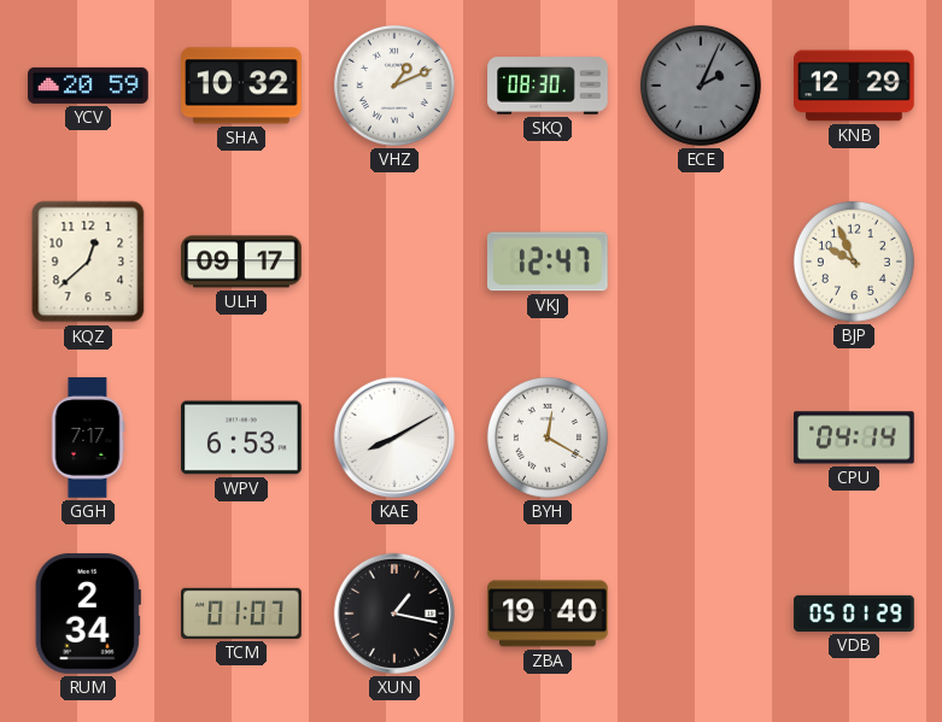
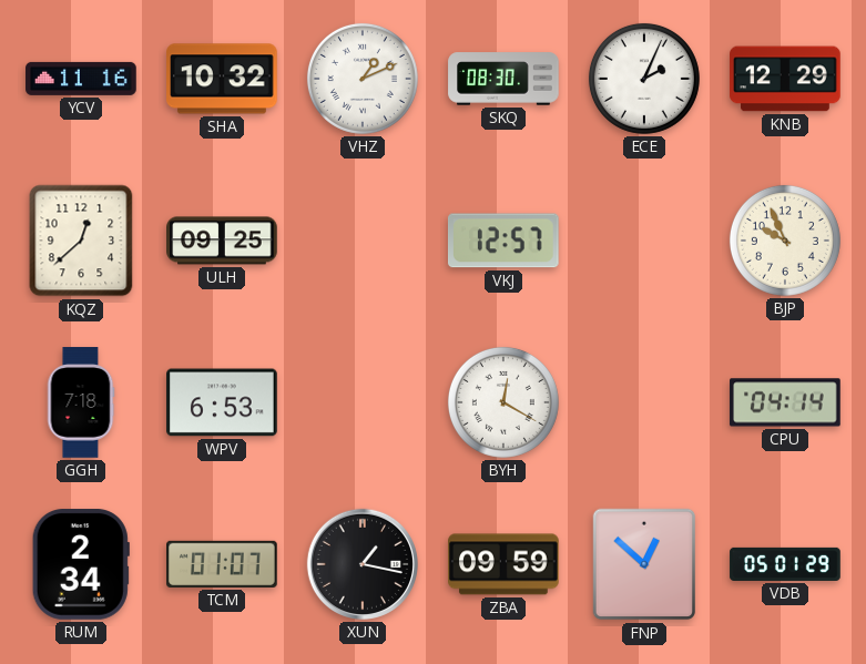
YCV: 20:59 -> 11:16 (81, 79)
ECE dial: grey -> white (644, 79)
ULH: 09:17 -> 09:25 (222, 241)
VKJ: 12:47 -> 12:57 (503, 241)
GGH: 7:17 -> 7:18 (81, 402)
KAE: 8:10 -> none (394, 438)
ZBA: 19:40 -> 09:59 (503, 564)
FNP: none -> 12:52 (644, 564)
